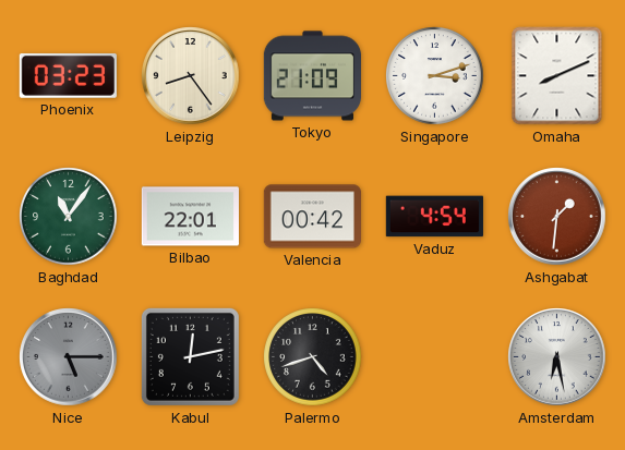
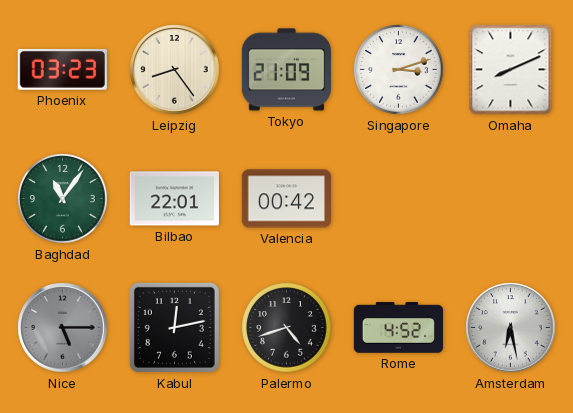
Vaduz: 4:54 -> none (434, 217)
Ashgabat: 1:31 -> none (557, 217)
Rome: none -> 4:52 (398, 328)
